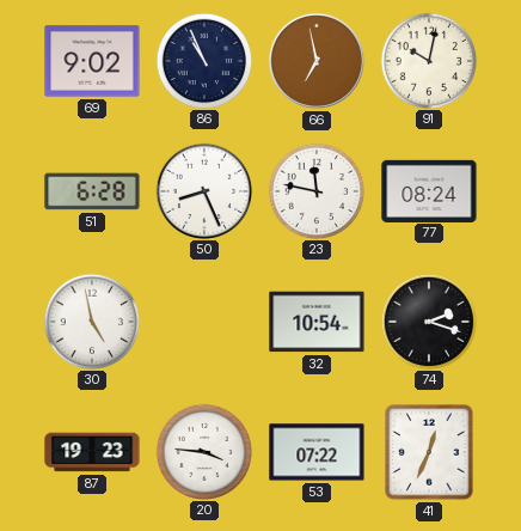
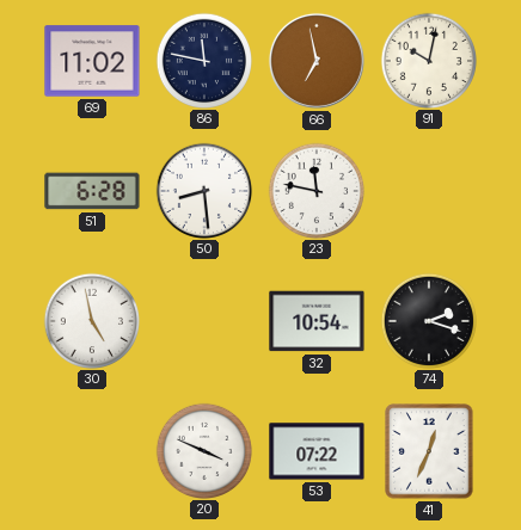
69: 9:02 -> 11:02 (92, 61)
86: 10:56 -> 11:47 (203, 60)
50: 8:26 -> 8:29 (203, 190)
77: 08:24 -> none (429, 190)
87: 19:23 -> none (92, 452)
20: 3:46 -> 3:49 (203, 450)
